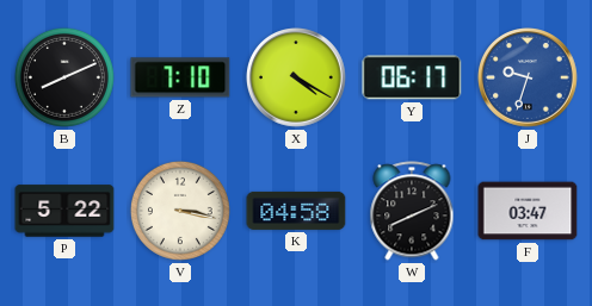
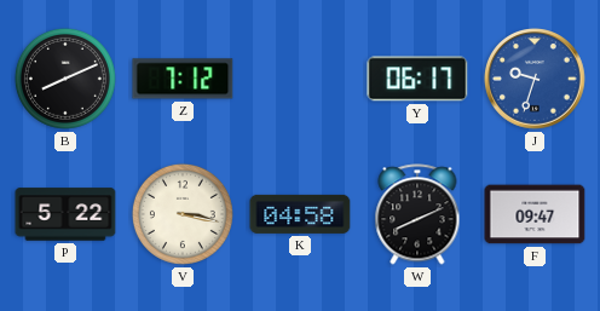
Z: 7:10 -> 7:12 (183, 79)
X: 4:20 -> none (297, 79)
F: 03:47 -> 09:47 (535, 214)
